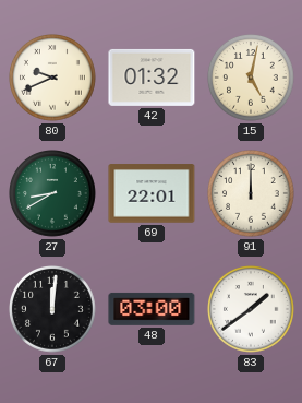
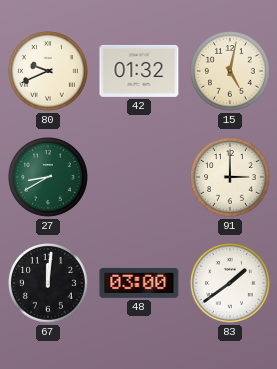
69: 22:01 -> none (152, 193)
91: 12:00 -> 3:00 (231, 178)
